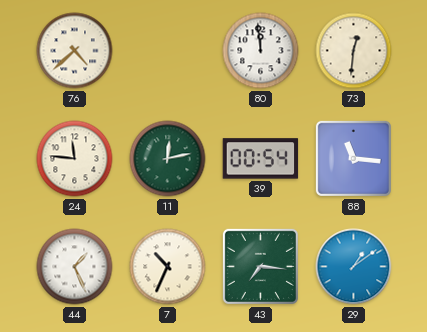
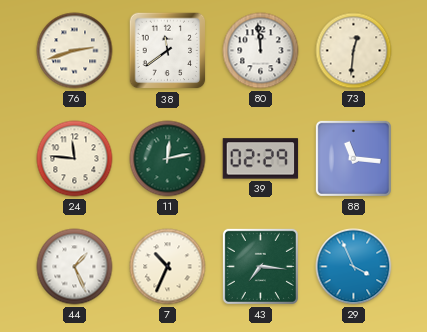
76: 4:38 -> 2:42 (75, 51)
38: none -> 11:39 (168, 51)
39: 00:54 -> 02:29 (261, 159)
29: 1:09 -> 3:56 (354, 267)
